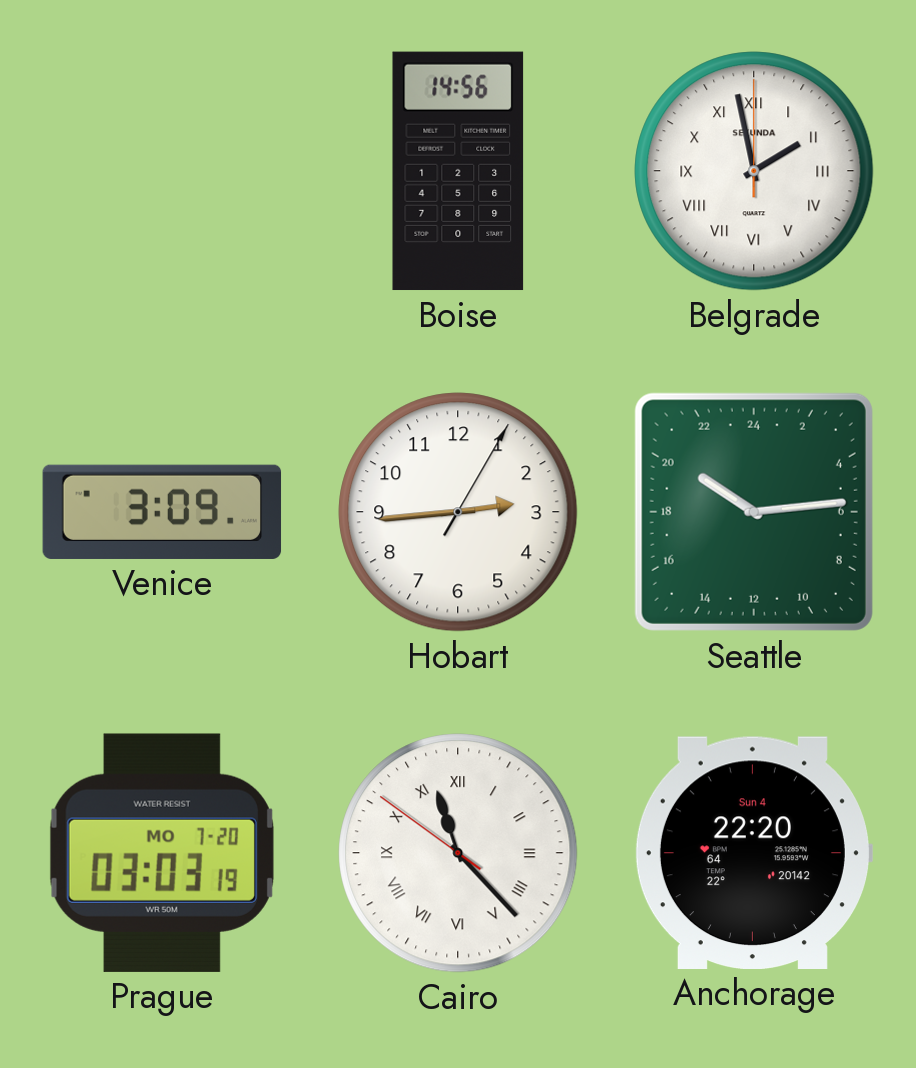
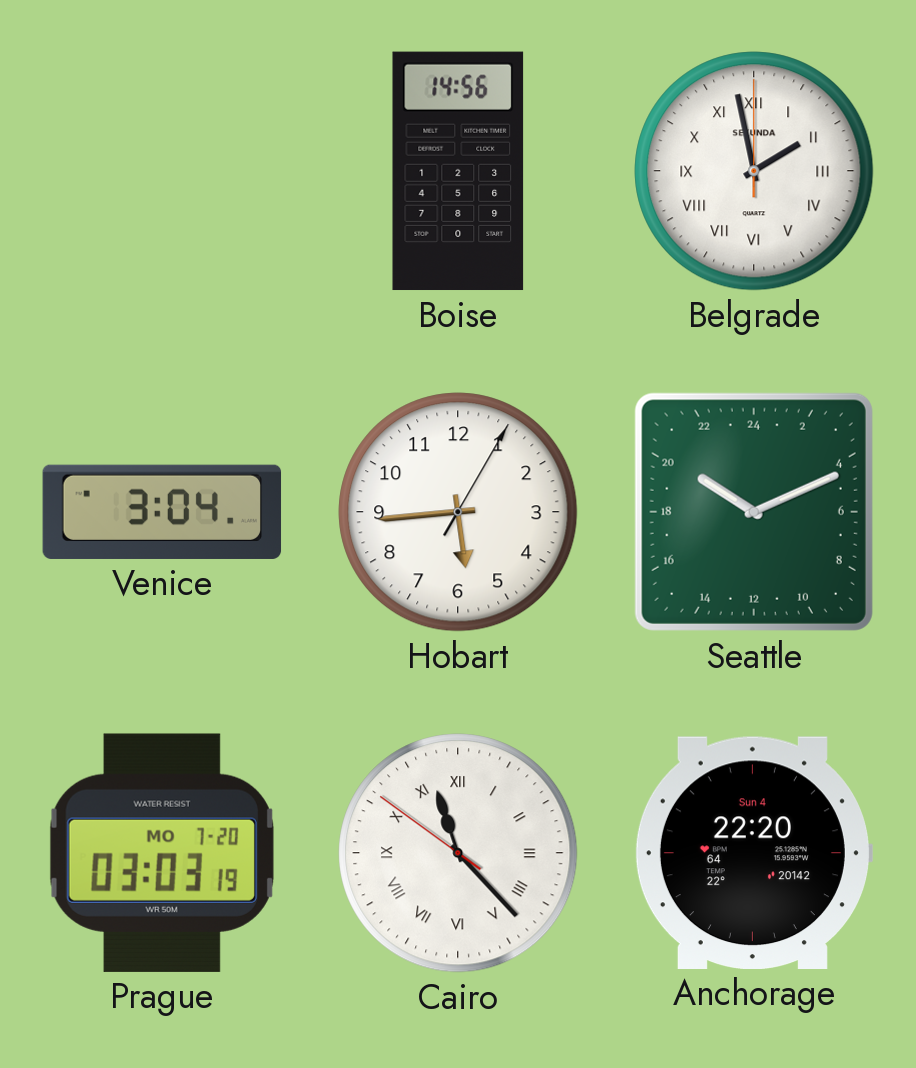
Venice: 3:09 -> 3:04 (162, 512)
Hobart: 2:44 -> 5:44 (458, 512)
Seattle: 20:14 -> 20:11 (754, 512)
